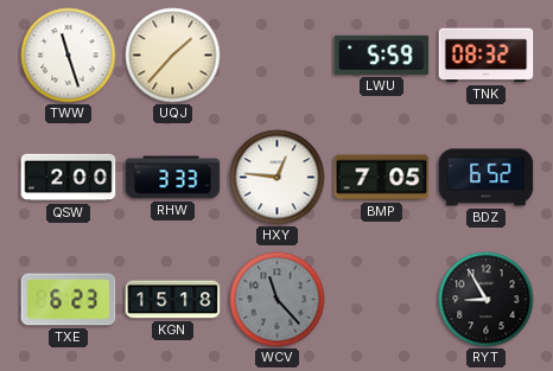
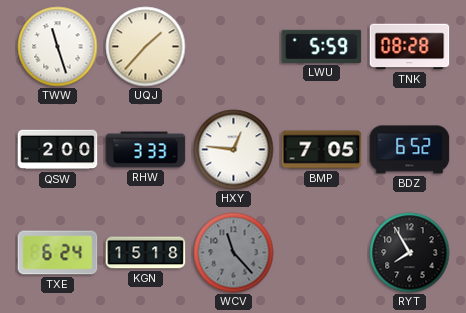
TNK: 08:32 -> 08:28 (410, 47)
TXE: 6:23 -> 6:24 (58, 253)
RYT: 8:55 -> 7:55 (410, 253)
